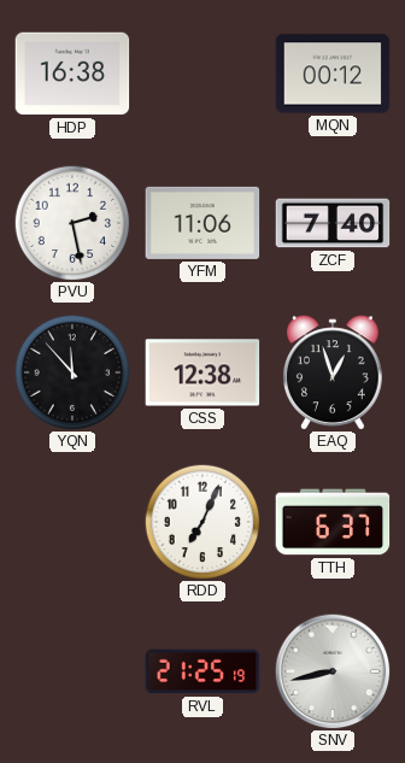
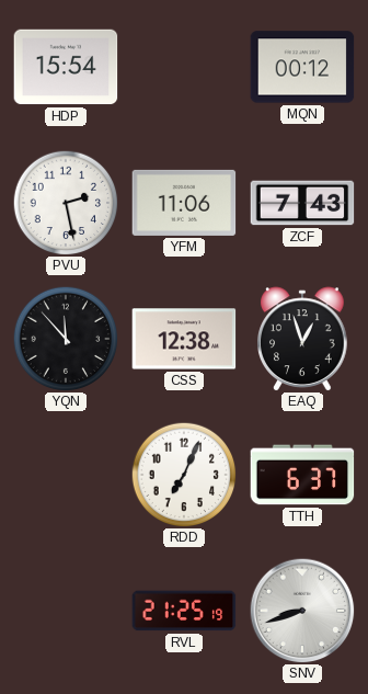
HDP: 16:38 -> 15:54 (66, 67)
ZCF: 7:40 -> 7:43 (302, 203)
SNV: 8:43 -> 8:42 (302, 611)
